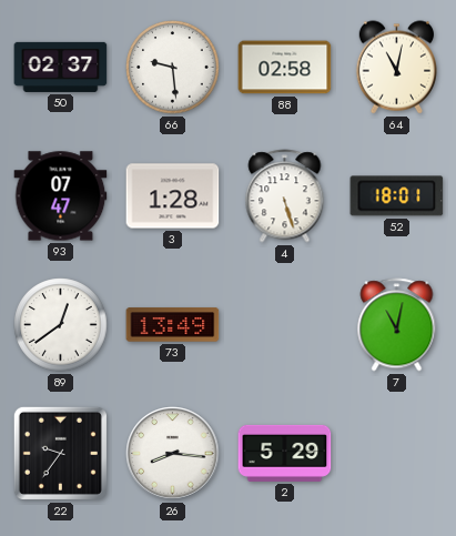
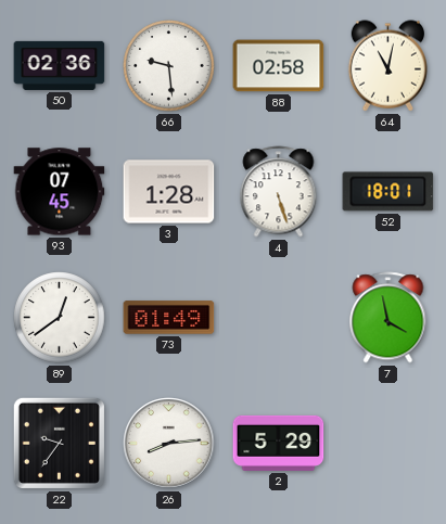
50: 02:37 -> 02:36 (60, 65)
93: 07:47 -> 07:45 (60, 192)
73: 13:49 -> 01:49 (169, 318)
7: 11:02 -> 3:58 (388, 318)
26: 8:16 -> 8:14 (169, 444)
